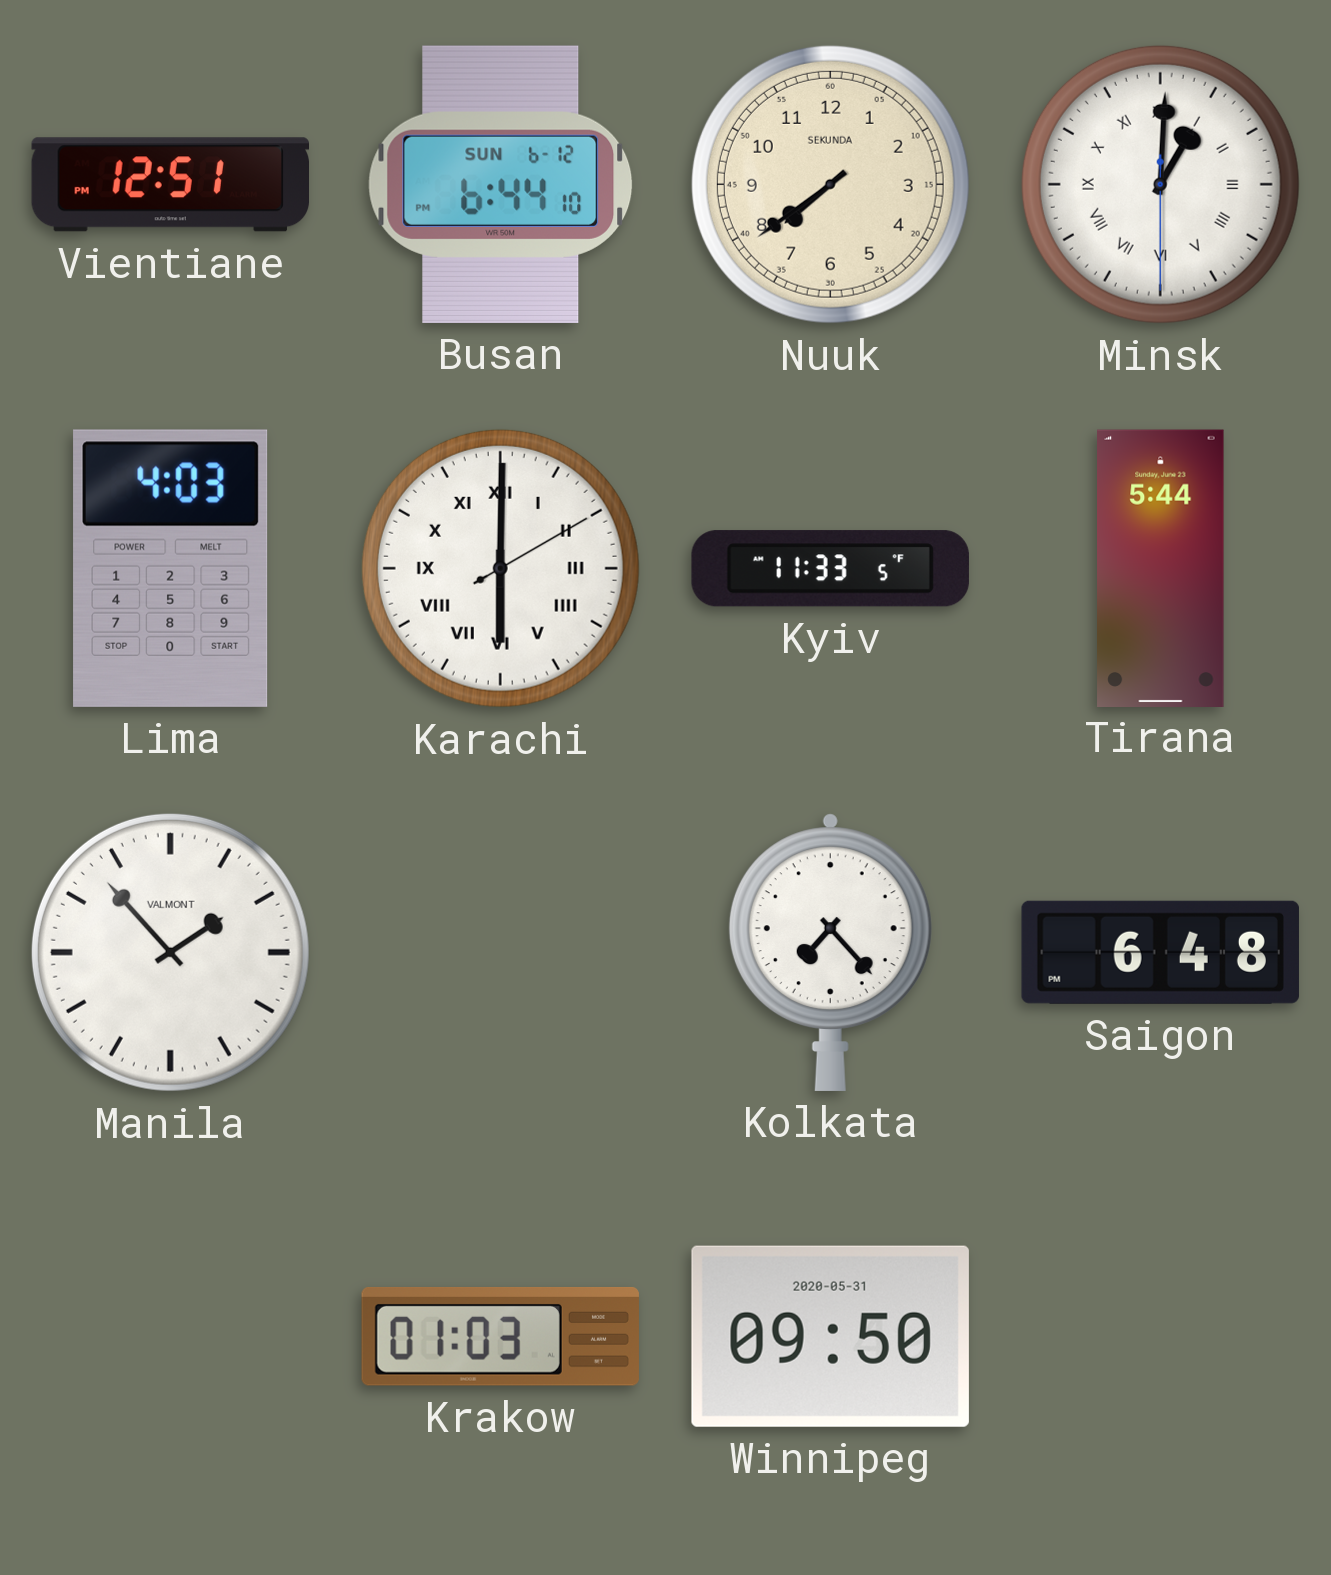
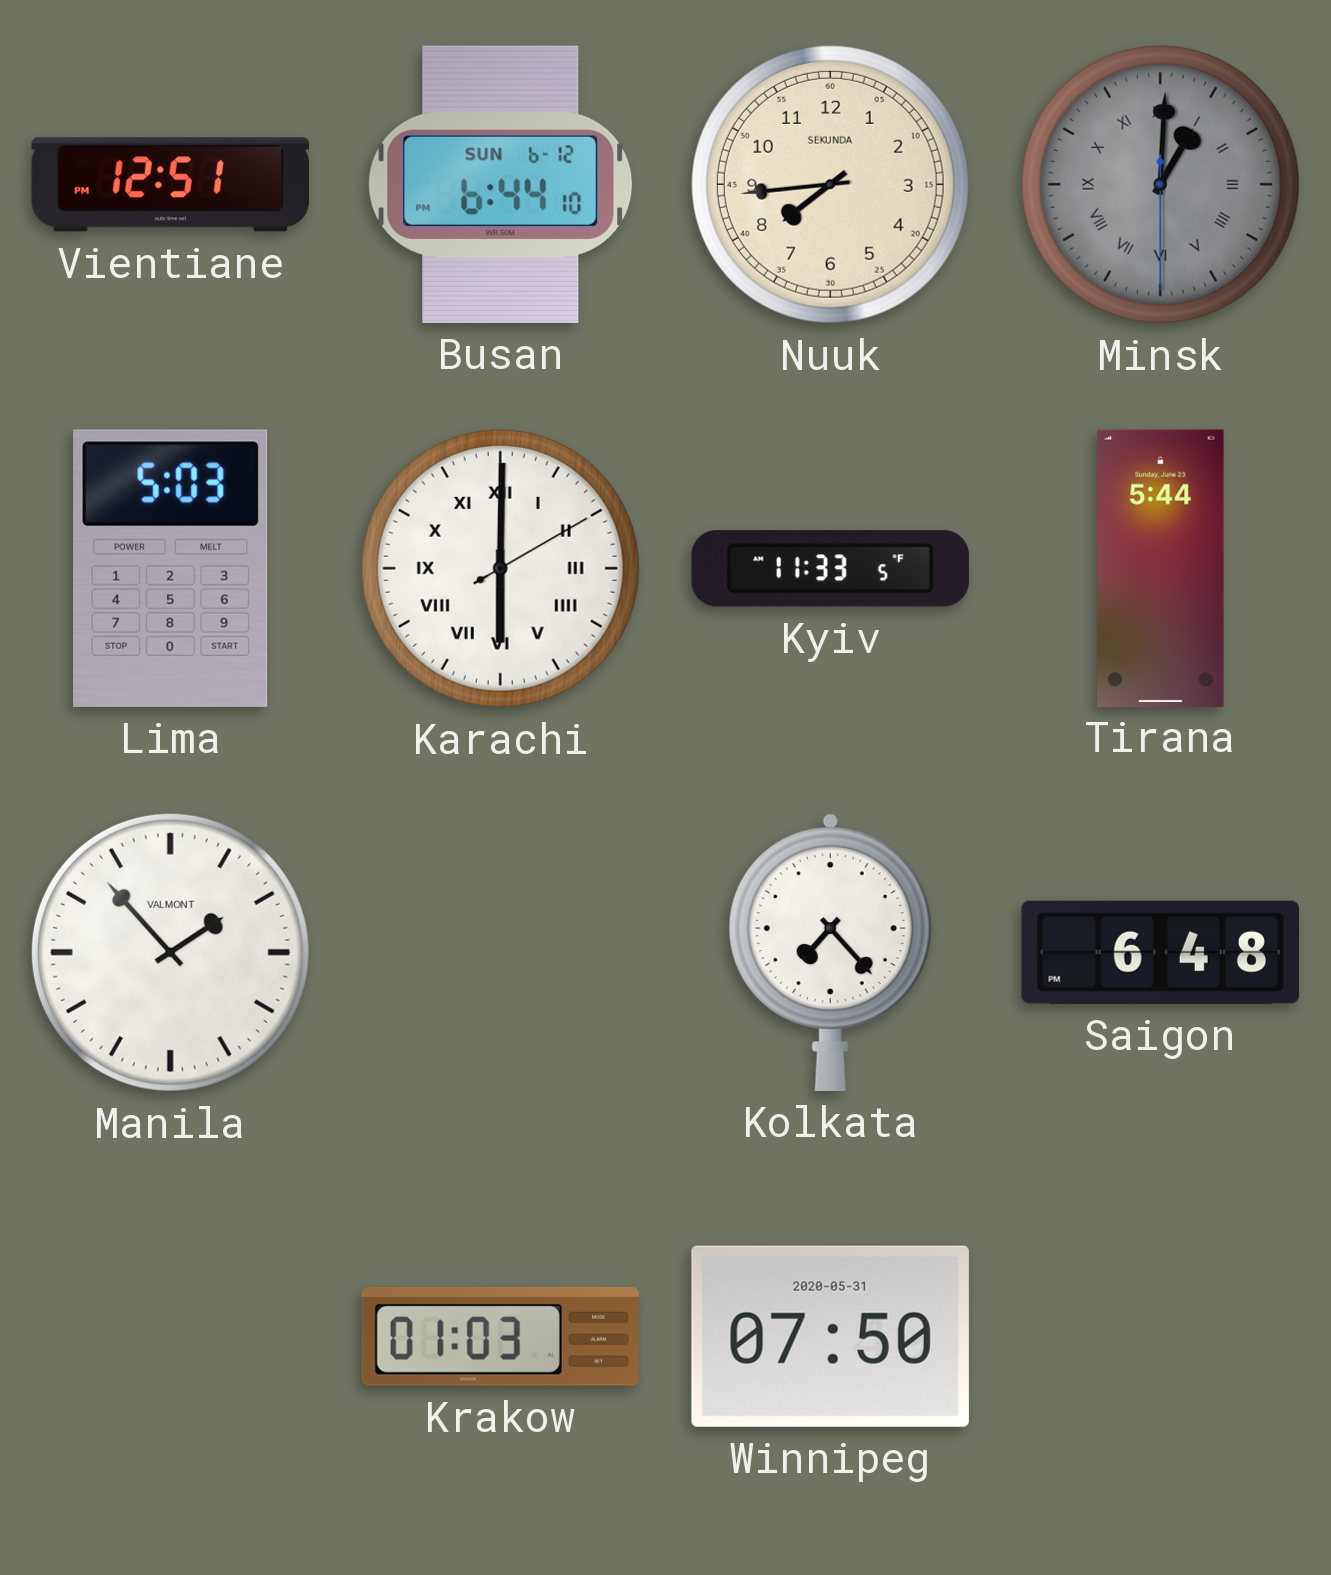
Nuuk: 7:39 -> 7:44 (830, 184)
Minsk dial: white -> grey (1160, 184)
Lima: 4:03 -> 5:03 (171, 568)
Winnipeg: 09:50 -> 07:50 (830, 1336)
